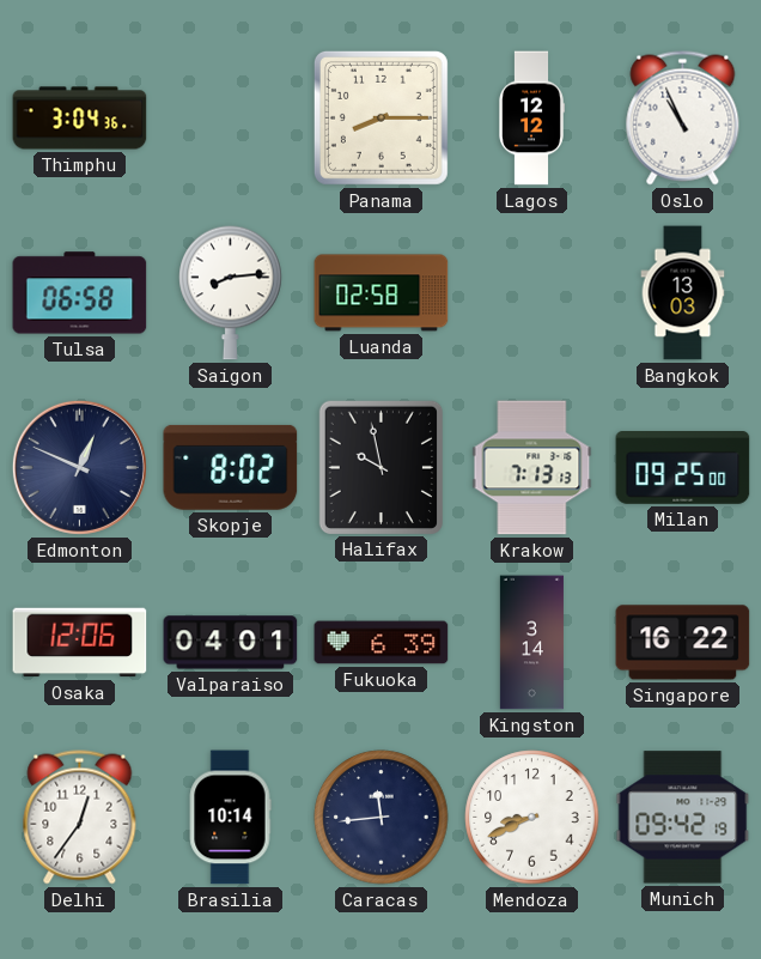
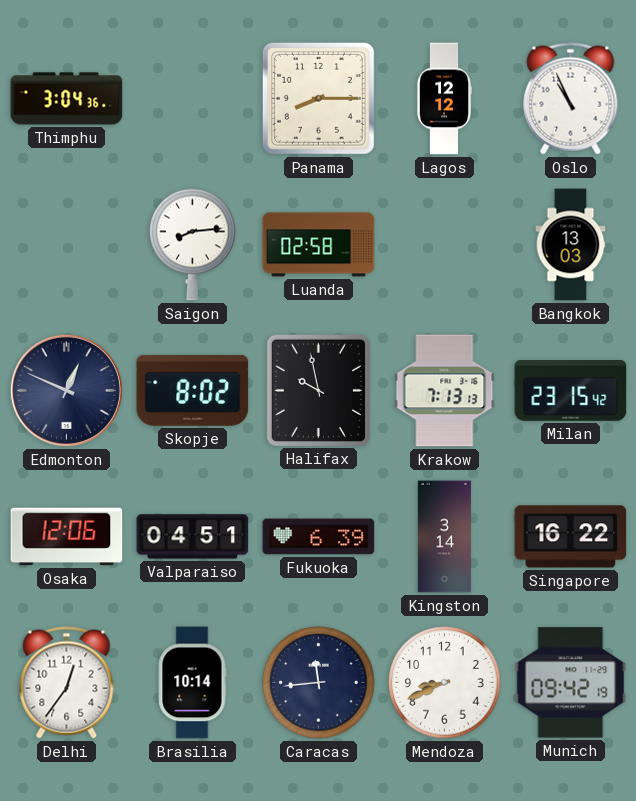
Tulsa: 06:58 -> none (80, 293)
Milan: 09:25 -> 23:15 (571, 391)
Valparaiso: 04:01 -> 04:51 (193, 537)
